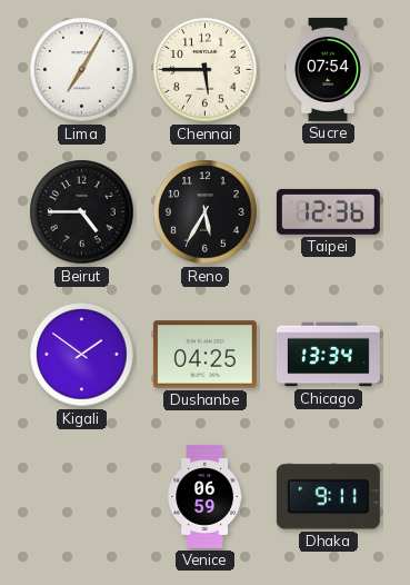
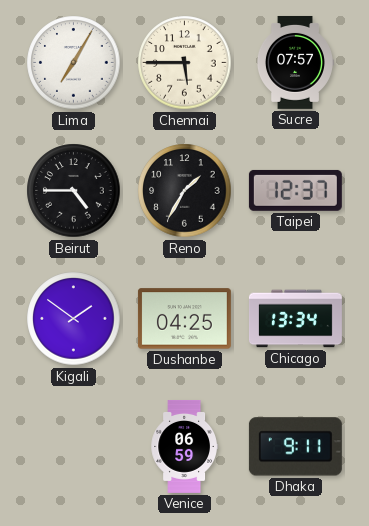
Sucre: 07:54 -> 07:57 (295, 62)
Reno: 5:35 -> 1:35 (185, 191)
Taipei: 12:36 -> 12:37 (295, 190)
